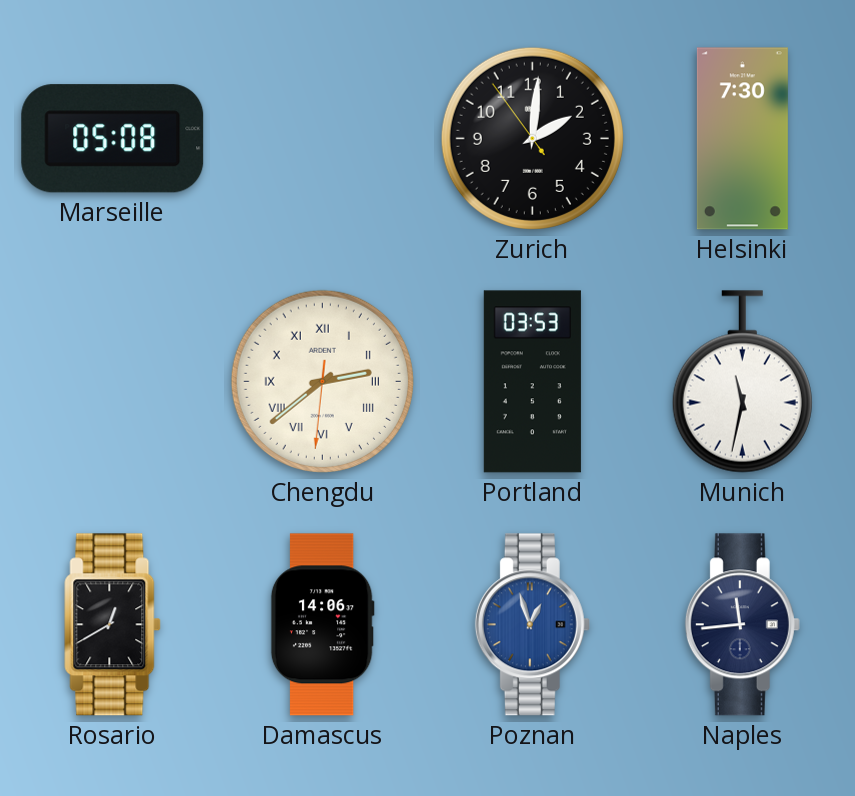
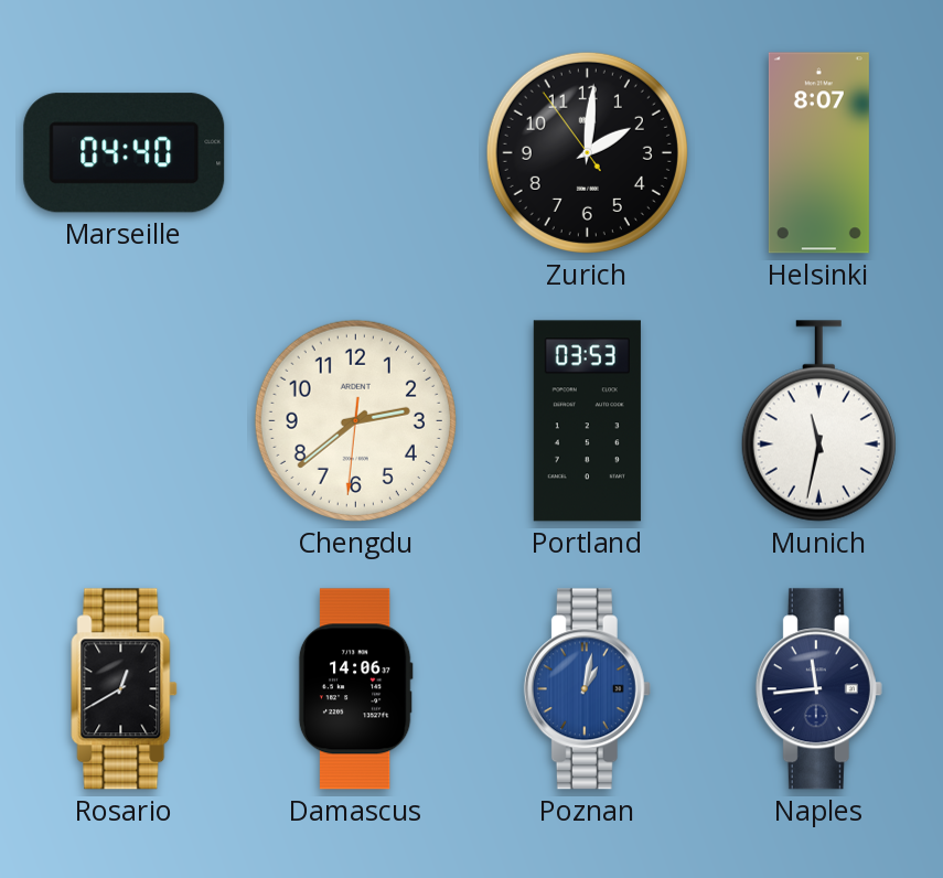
Marseille: 05:08 -> 04:40 (125, 153)
Helsinki: 7:30 -> 8:07 (818, 153)
Chengdu numerals: Roman -> Arabic (355, 420)
Poznan: 12:57 -> 1:02 (587, 689)
